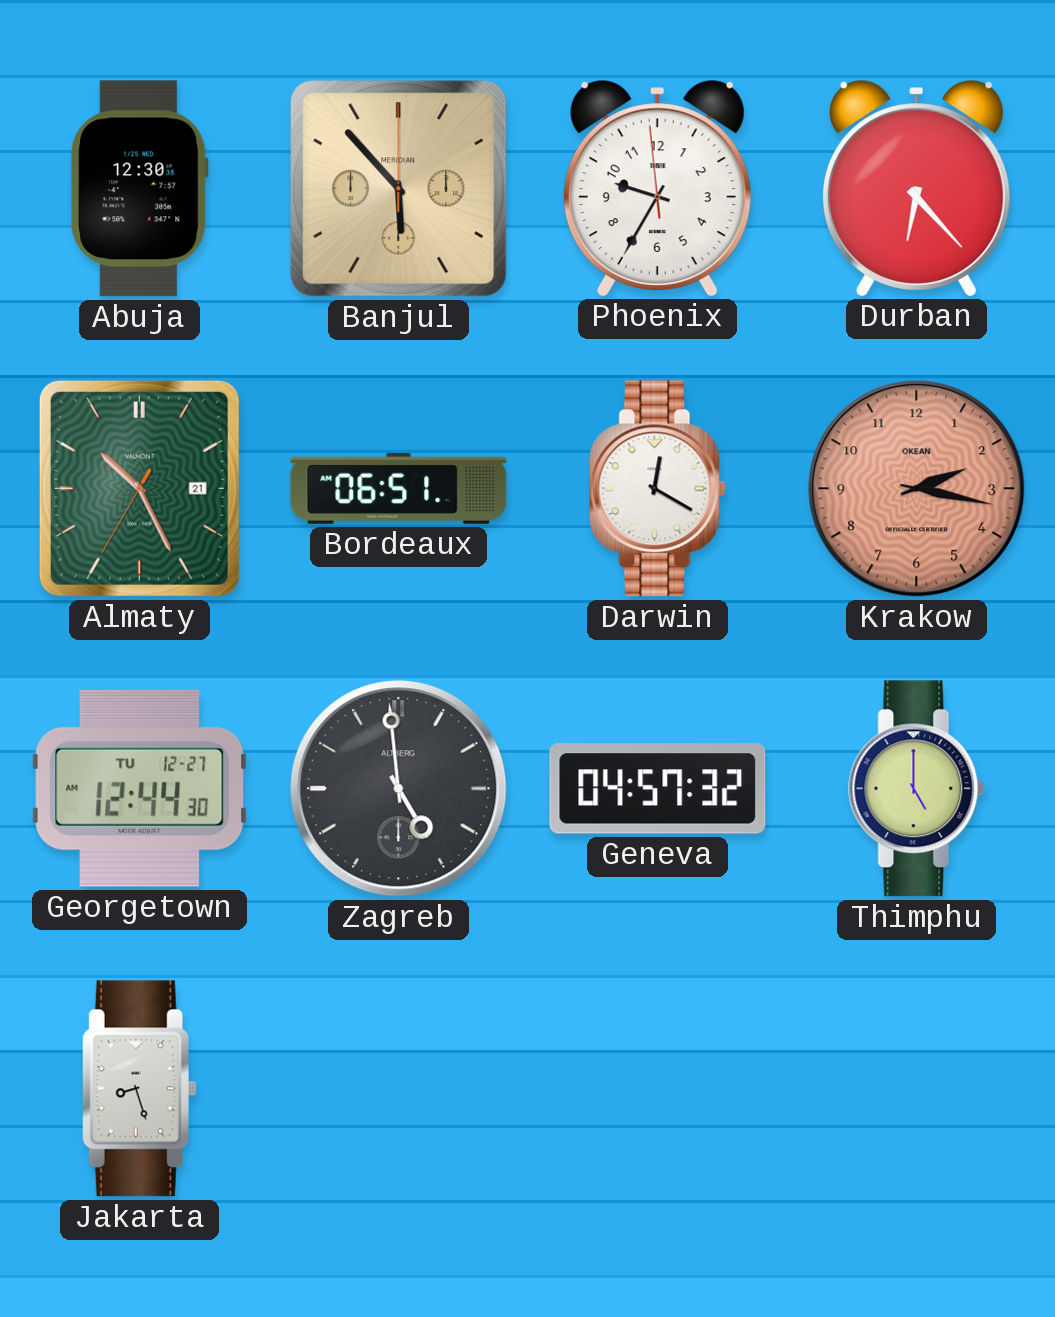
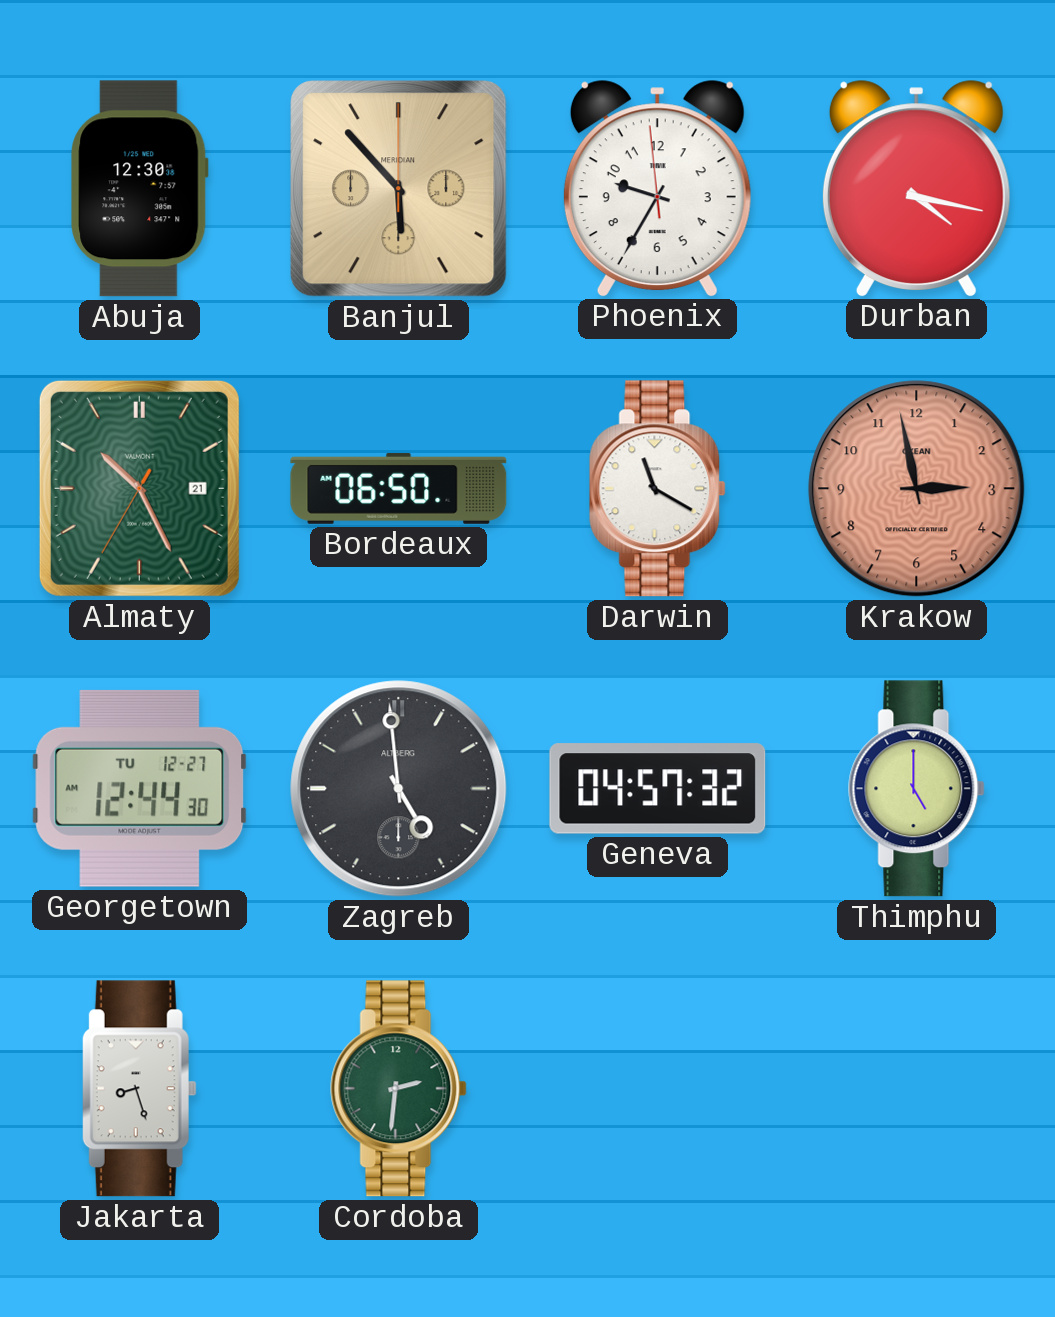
Durban: 6:23 -> 4:17 (916, 188)
Bordeaux: 06:51 -> 06:50 (399, 488)
Darwin: 12:20 -> 11:20 (658, 489)
Krakow: 2:17 -> 2:58 (917, 489)
Cordoba: none -> 2:31 (399, 1089)
